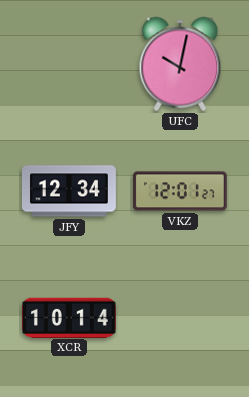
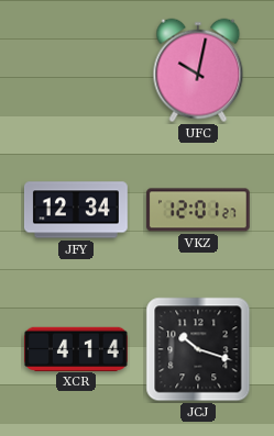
XCR: 10:14 -> 4:14 (77, 348)
JCJ: none -> 10:18 (198, 349)
